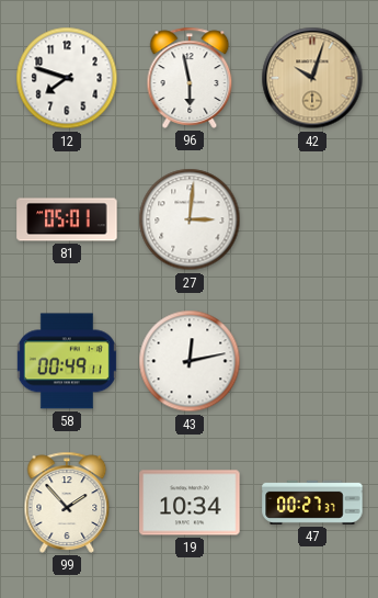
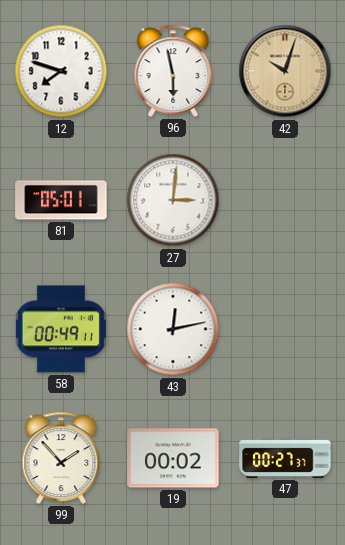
19: 10:34 -> 00:02 (173, 458)
